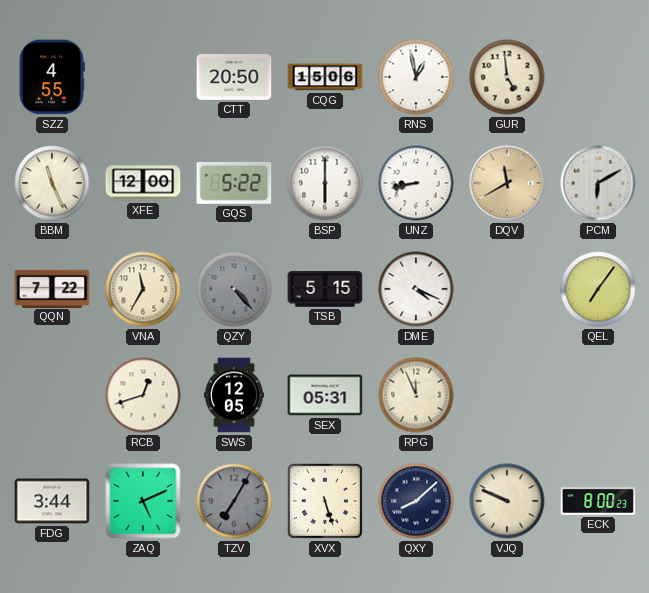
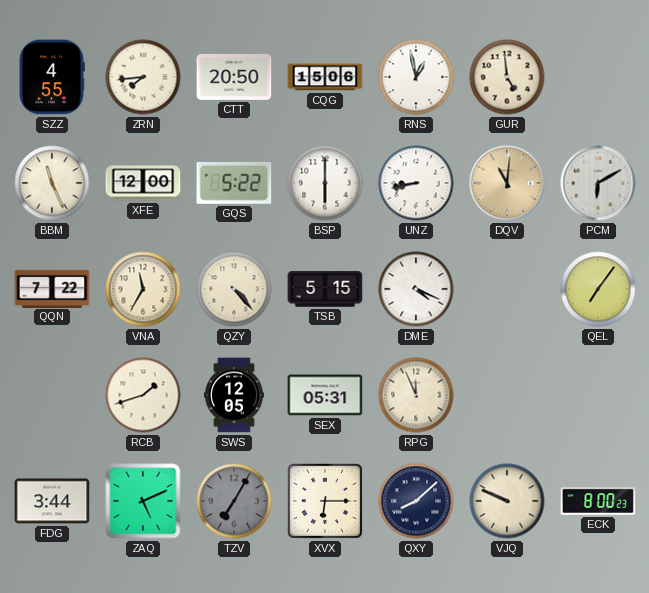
ZRN: none -> 7:44 (143, 77)
DQV: 11:40 -> 11:01 (507, 183)
QZY dial: grey -> cream (234, 289)
RCB: 12:42 -> 1:42 (143, 395)
XVX: 5:27 -> 6:15 (325, 501)
